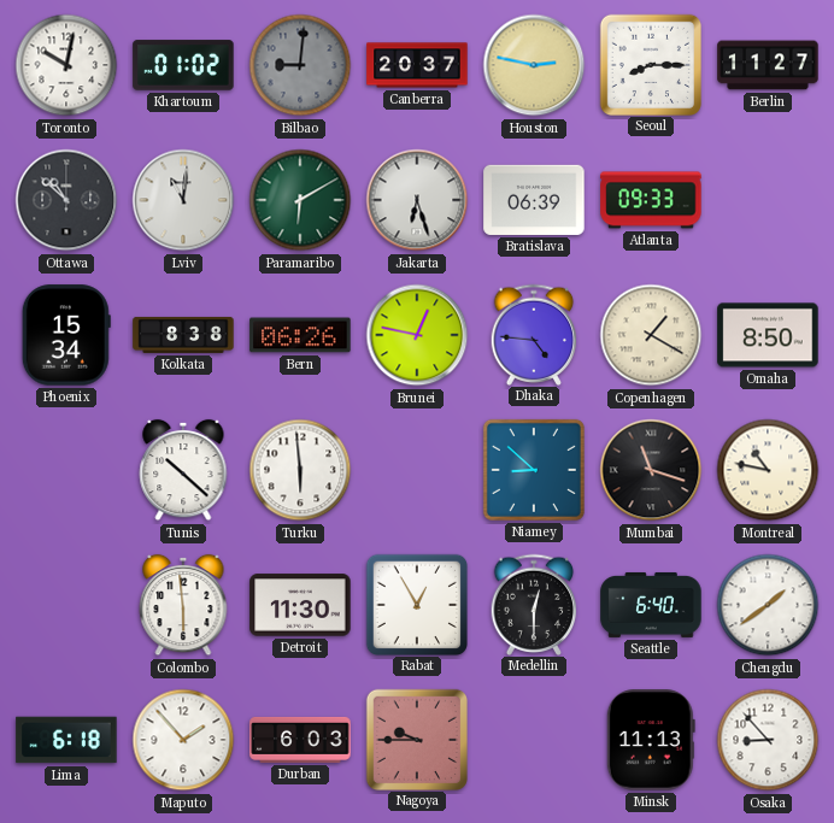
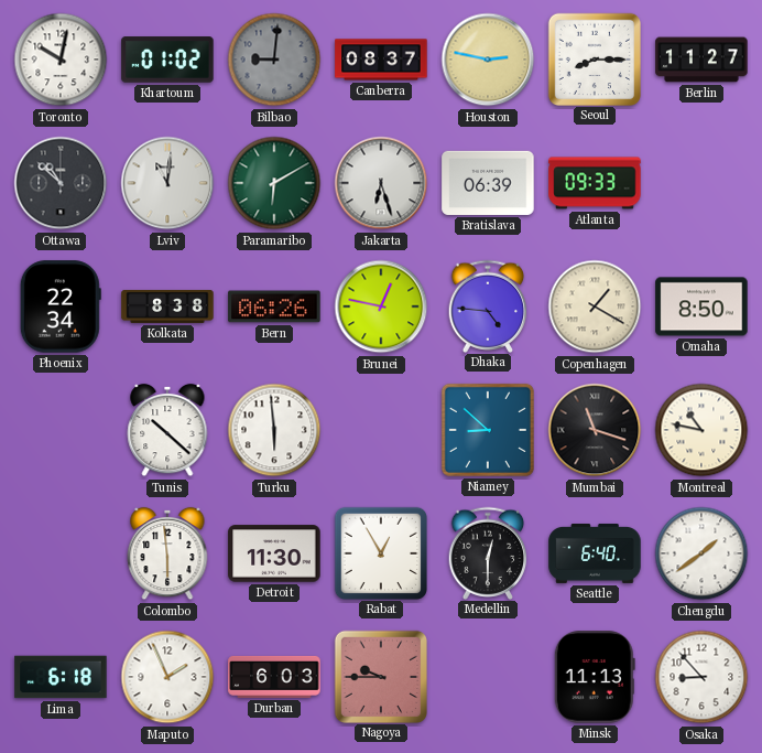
Canberra: 20:37 -> 08:37 (381, 60)
Phoenix: 15:34 -> 22:34 (61, 306)
Maputo: 1:53 -> 1:56 (167, 677)
